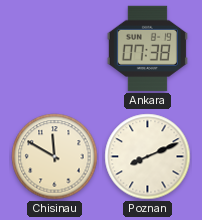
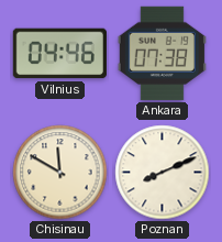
Vilnius: none -> 04:46 (59, 54)
